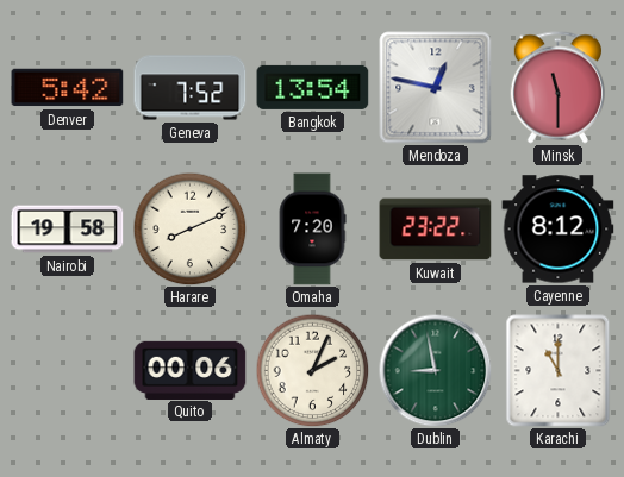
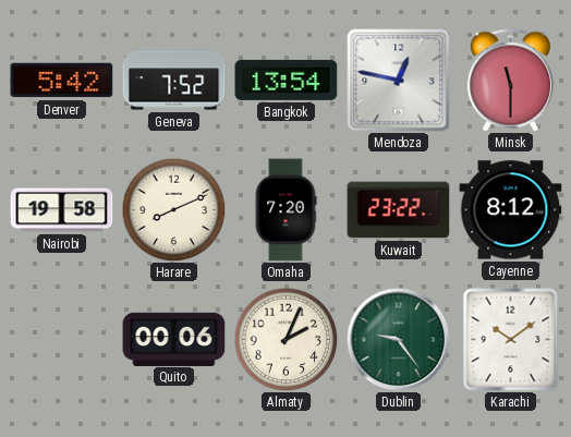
Dublin: 8:58 -> 9:24 (398, 339)
Karachi: 11:00 -> 10:09 (511, 340)
